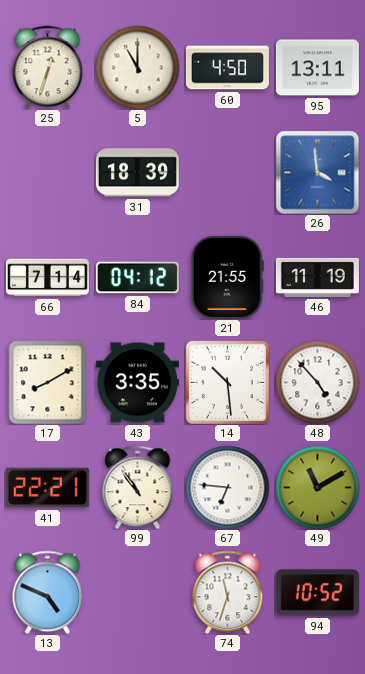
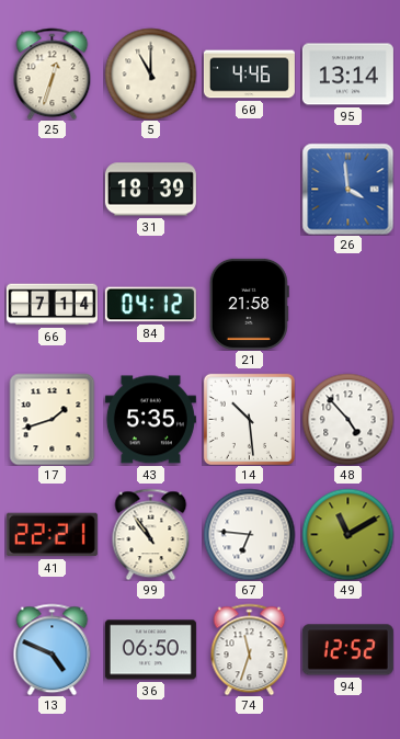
60: 4:50 -> 4:46 (249, 75)
95: 13:11 -> 13:14 (347, 75)
21: 21:55 -> 21:58 (249, 304)
46: 11:19 -> none (317, 277)
17: 8:10 -> 1:42 (53, 419)
43: 3:35 -> 5:35 (150, 420)
36: none -> 06:50 (150, 650)
94: 10:52 -> 12:52 (347, 650)
